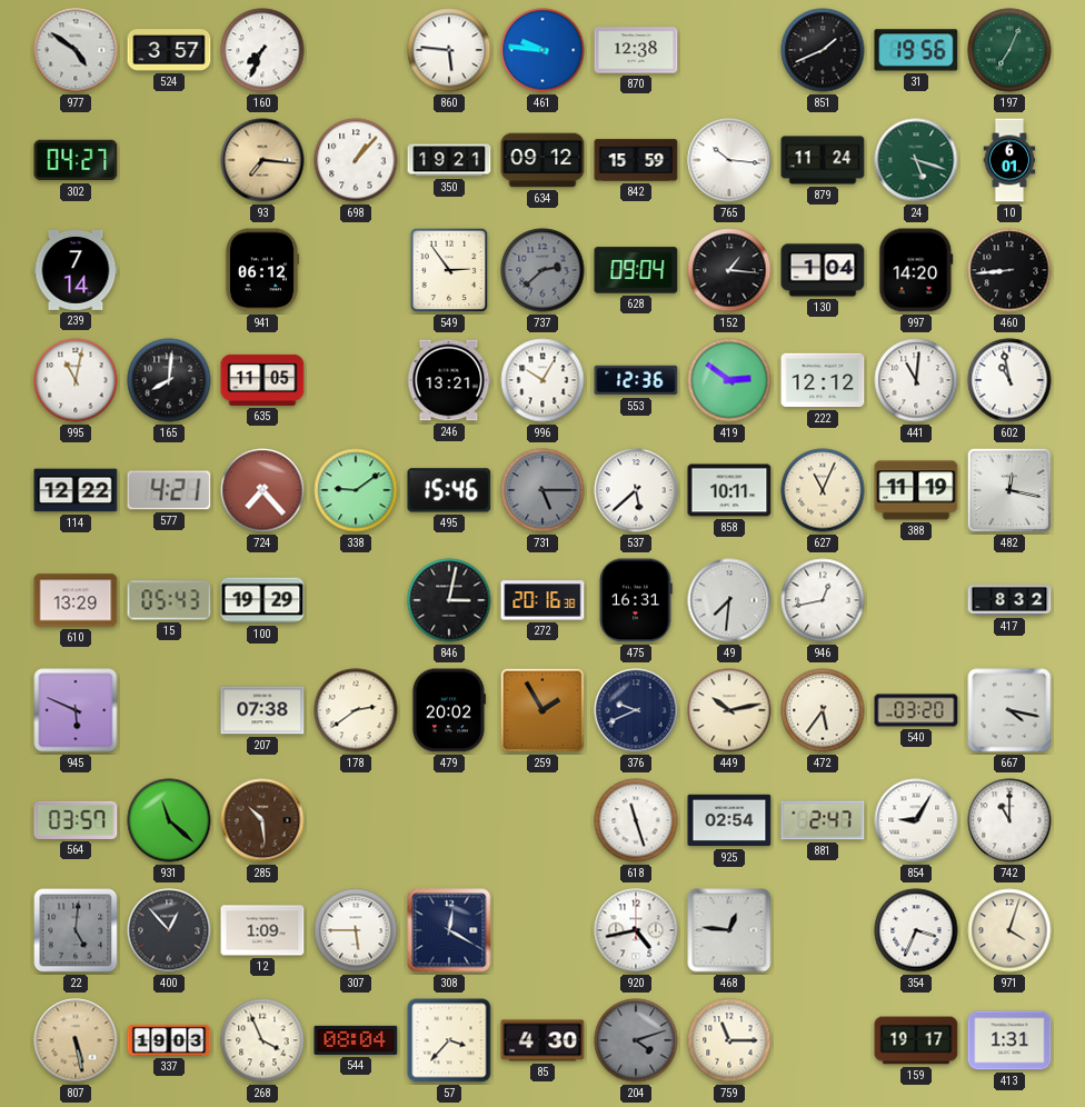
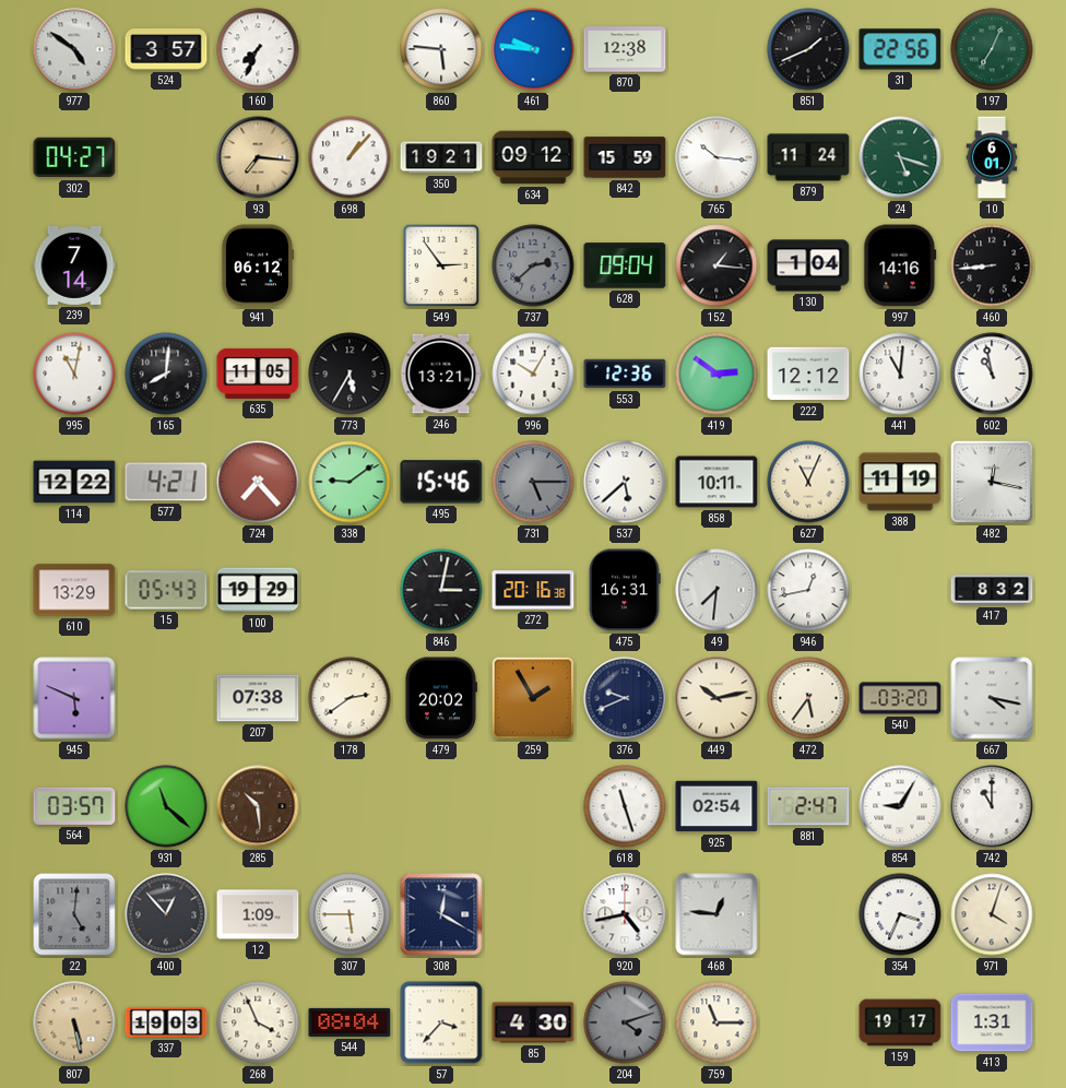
31: 19:56 -> 22:56 (900, 49)
997: 14:20 -> 14:16 (900, 265)
773: none -> 5:35 (350, 374)
